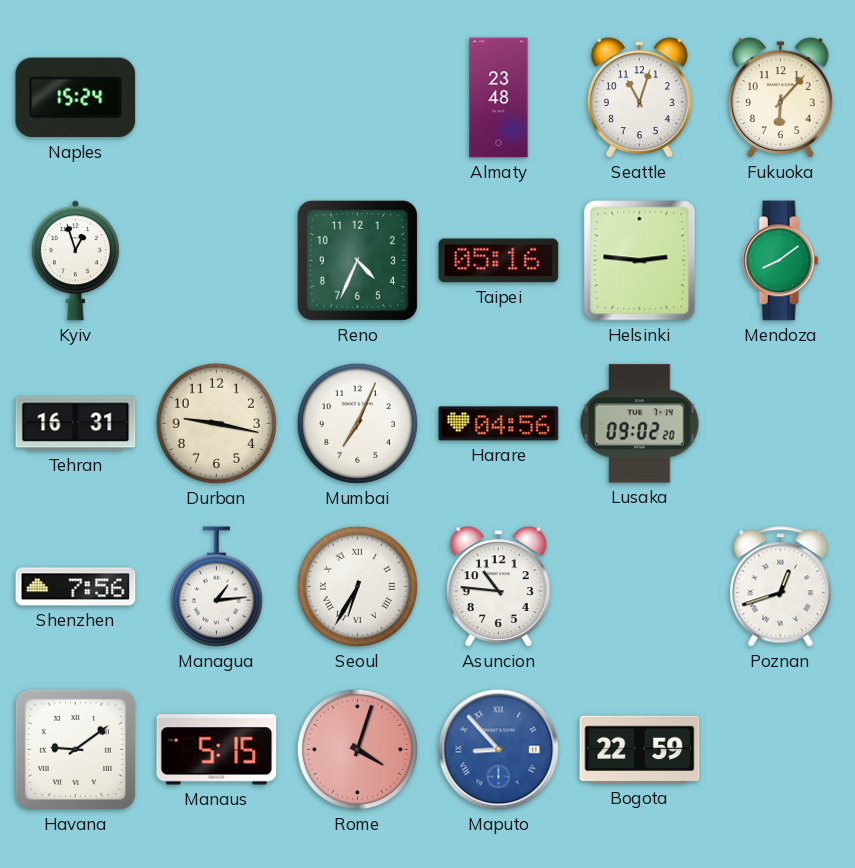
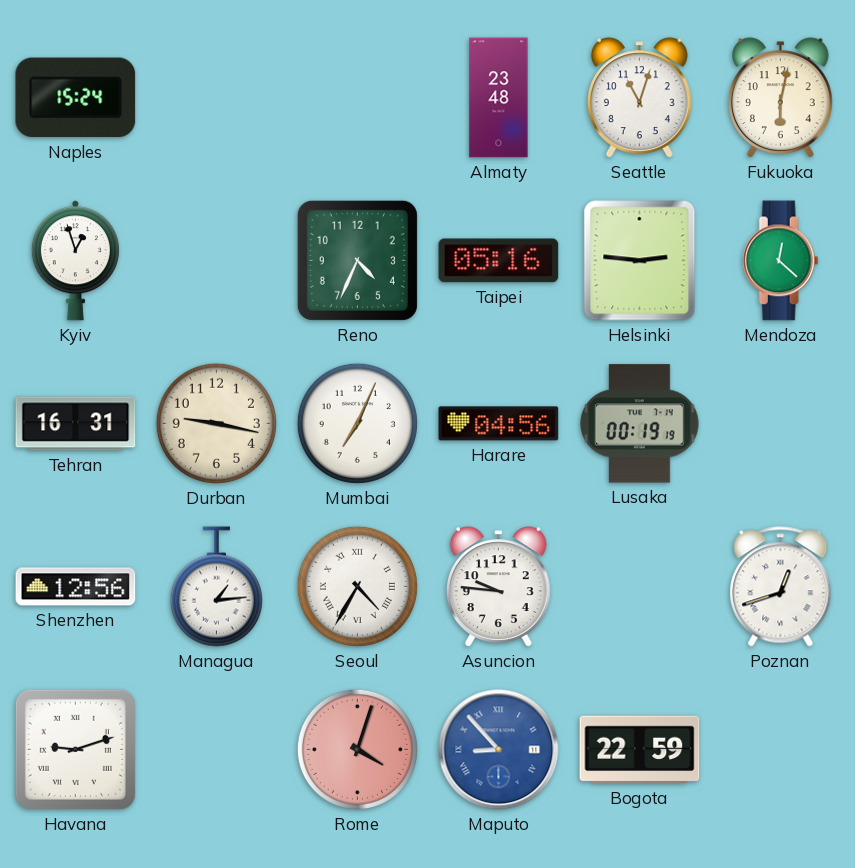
Fukuoka: 6:07 -> 6:02 (780, 98)
Mendoza: 8:09 -> 12:22 (780, 261)
Lusaka: 09:02 -> 00:19 (640, 424)
Shenzhen: 7:56 -> 12:56 (76, 587)
Seoul: 6:35 -> 4:35 (357, 586)
Asuncion: 10:46 -> 9:46 (498, 587)
Havana: 9:09 -> 9:12 (75, 749)
Manaus: 5:15 -> none (217, 750)
